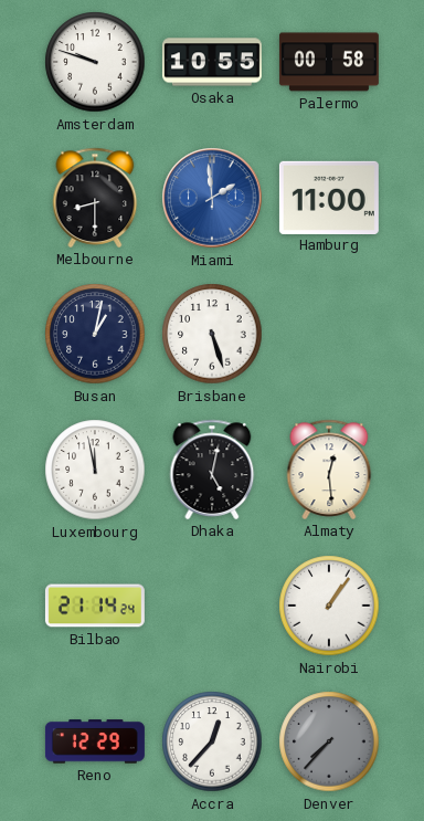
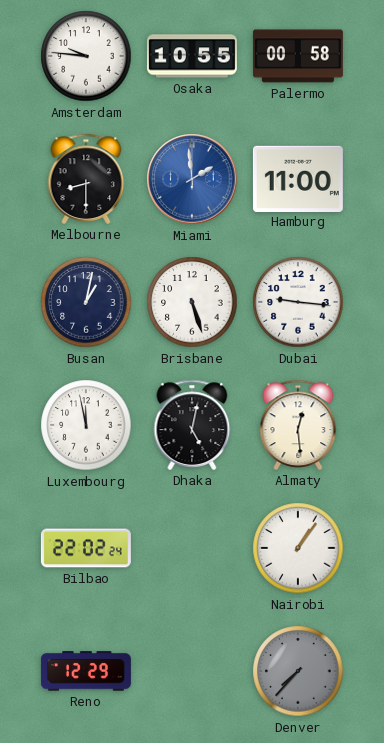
Amsterdam: 9:48 -> 9:46 (86, 56)
Dubai: none -> 9:16 (298, 302)
Bilbao: 21:14 -> 22:02 (86, 548)
Accra: 12:37 -> none (212, 741)
